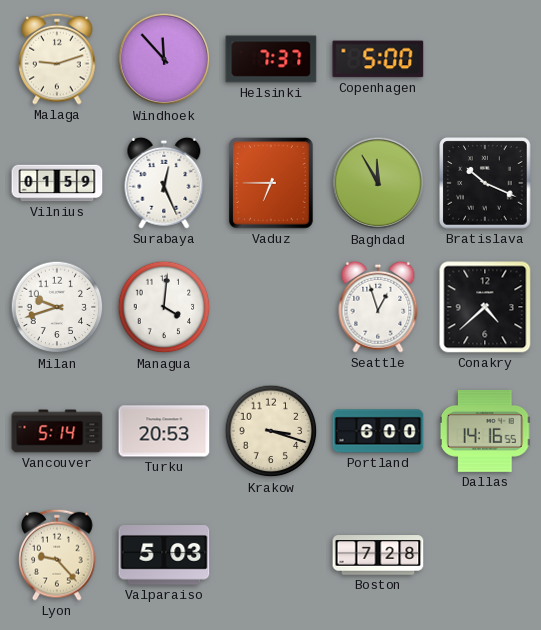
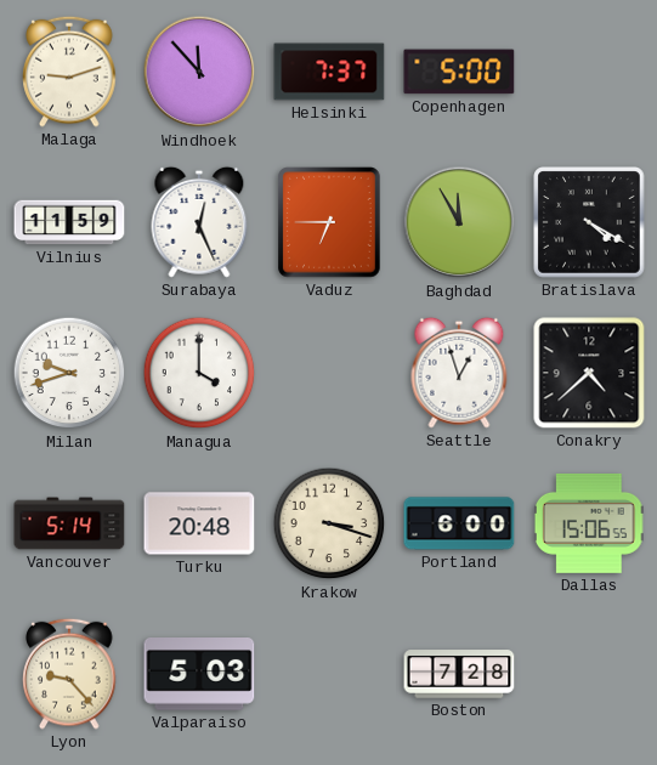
Vilnius: 01:59 -> 11:59 (69, 222)
Bratislava: 10:19 -> 4:20 (589, 222)
Managua: 4:01 -> 4:00 (199, 373)
Turku: 20:53 -> 20:48 (199, 523)
Dallas: 14:16 -> 15:06 (589, 523)
